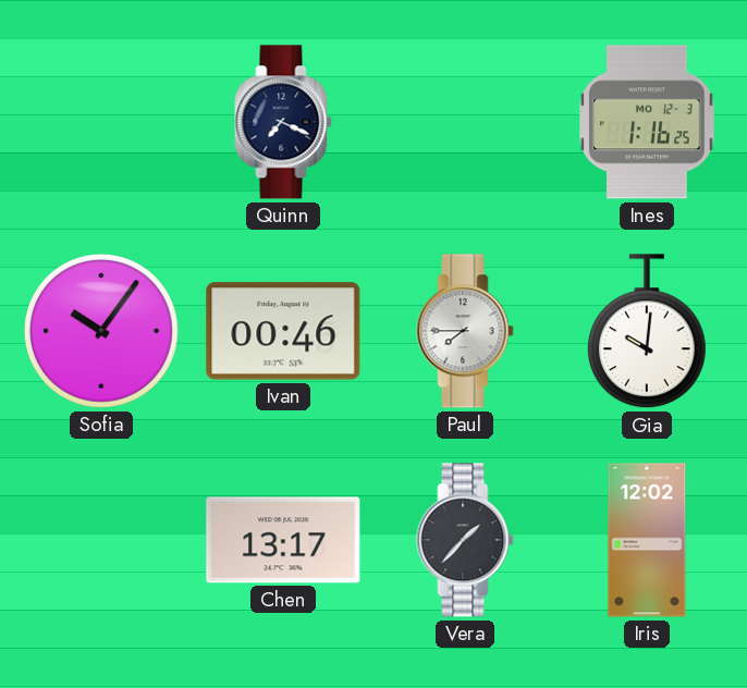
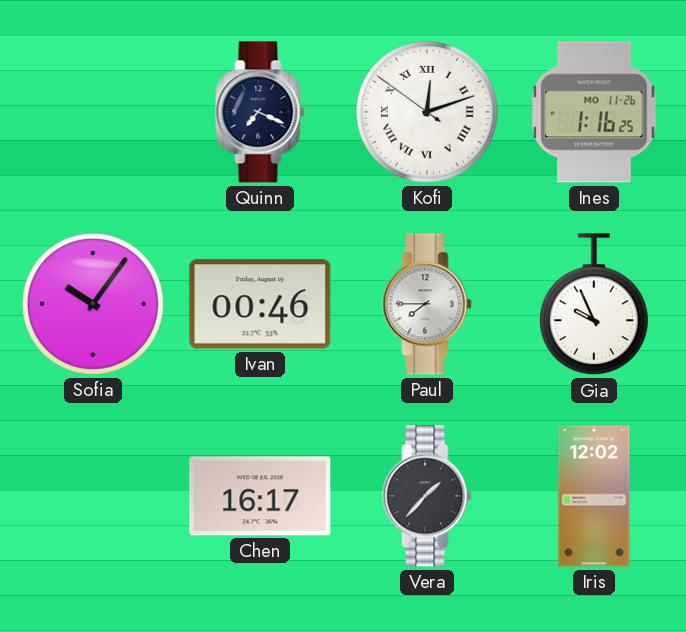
Kofi: none -> 12:11 (427, 112)
Ines date: MO 12-3 -> MO 11-26 (594, 112)
Gia: 10:01 -> 9:56 (594, 305)
Chen: 13:17 -> 16:17 (260, 496)
